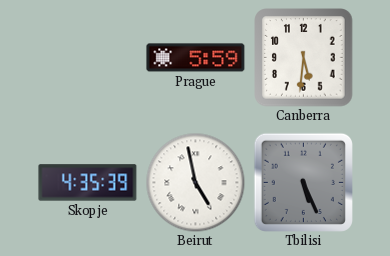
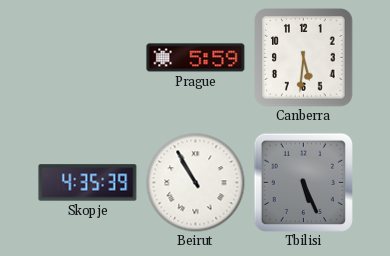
Beirut: 4:58 -> 10:55 (196, 183)
